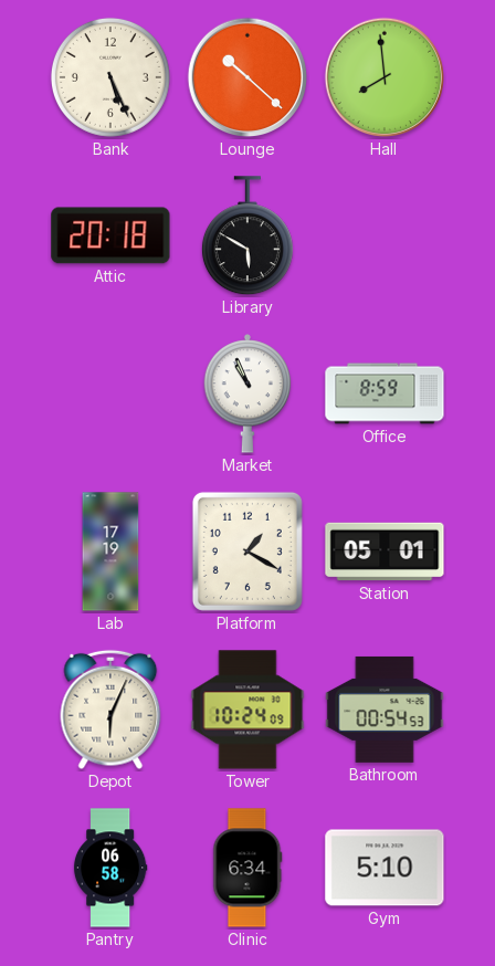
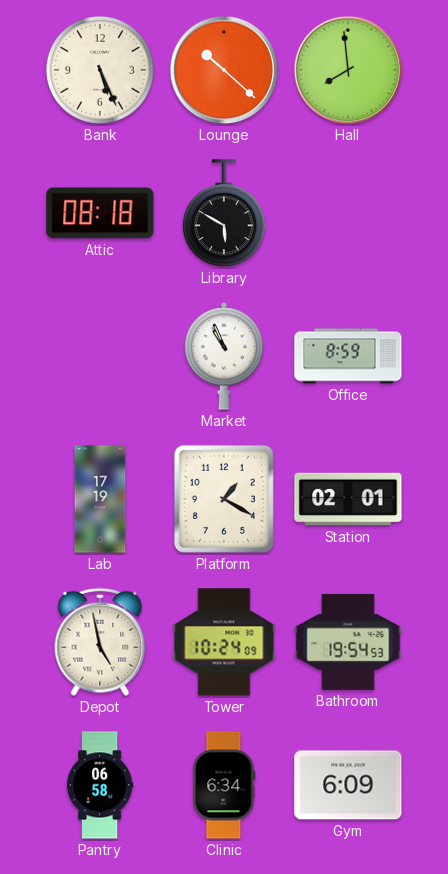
Attic: 20:18 -> 08:18 (100, 213)
Station: 05:01 -> 02:01 (348, 499)
Depot: 6:04 -> 4:58 (100, 642)
Bathroom: 00:54 -> 19:54 (348, 642)
Gym: 5:10 -> 6:09 (348, 785)
